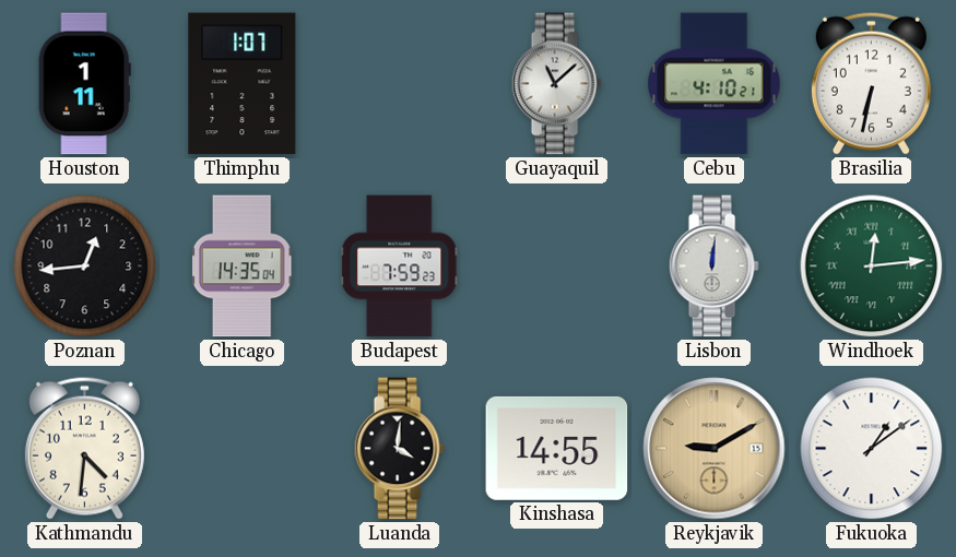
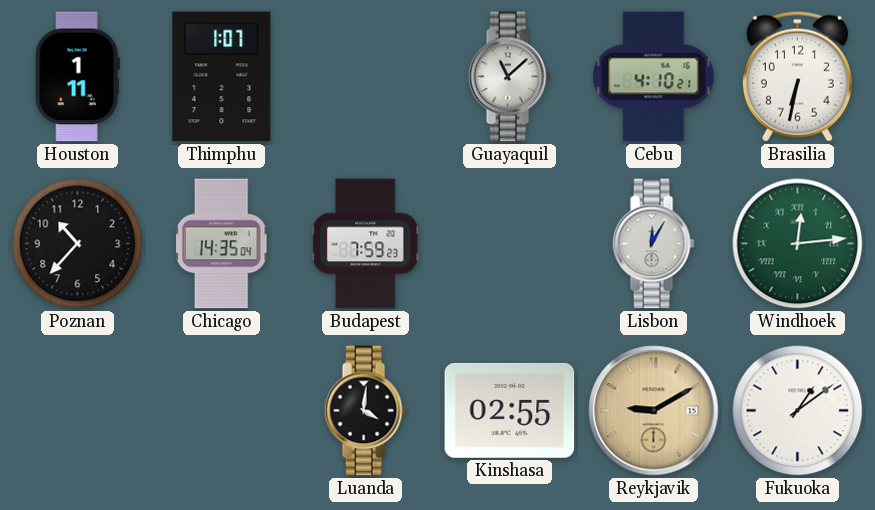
Poznan: 12:44 -> 10:37 (78, 244)
Lisbon: 12:01 -> 12:05 (653, 244)
Kathmandu: 4:31 -> none (84, 448)
Kinshasa: 14:55 -> 02:55 (510, 410)
